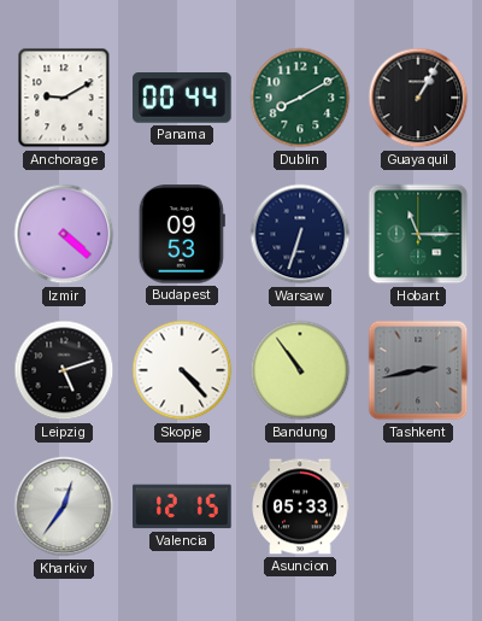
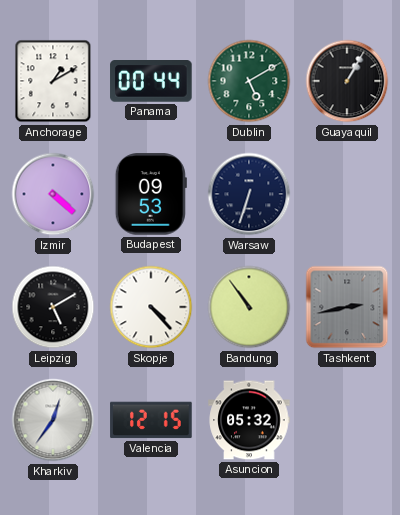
Anchorage: 9:10 -> 1:10 (53, 81)
Dublin: 8:10 -> 5:10 (249, 81)
Hobart: 11:15 -> none (418, 234)
Leipzig: 5:12 -> 5:10 (53, 307)
Asuncion: 05:33 -> 05:32 (249, 420)
